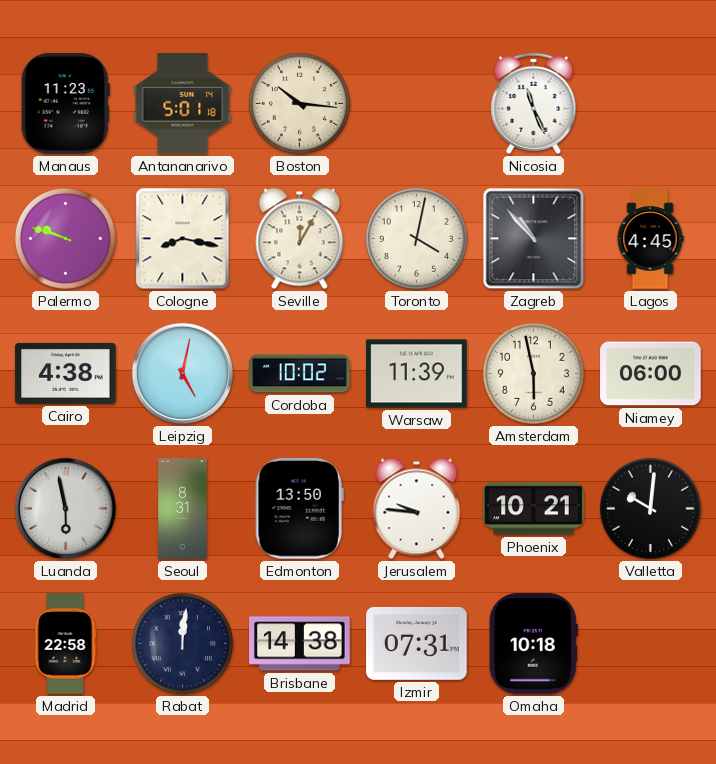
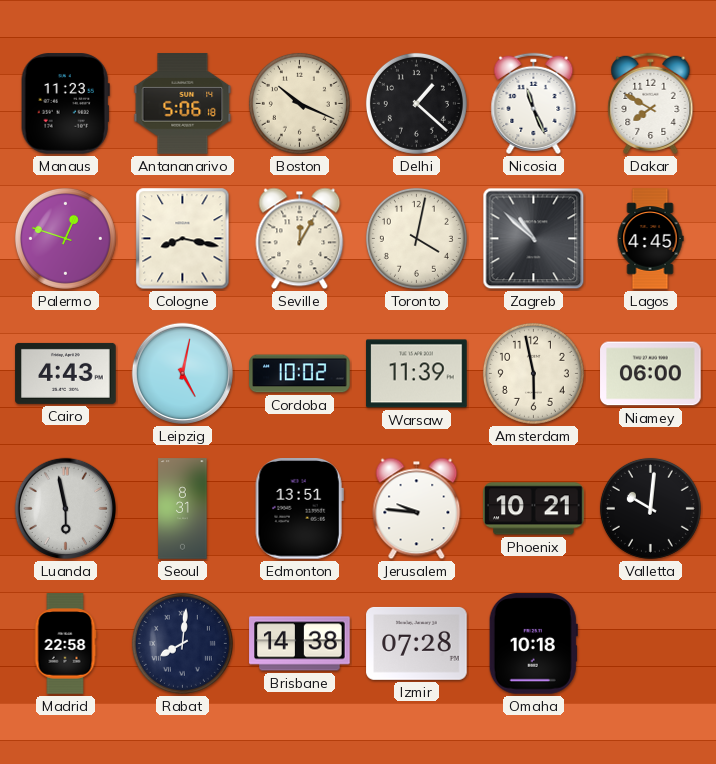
Antananarivo: 5:01 -> 5:06 (183, 104)
Boston: 10:16 -> 10:19 (299, 103)
Delhi: none -> 1:22 (416, 103)
Dakar: none -> 7:50 (651, 103)
Palermo: 9:48 -> 12:48 (65, 238)
Zagreb: 10:53 -> 10:52 (534, 239)
Cairo: 4:38 -> 4:43 (66, 373)
Edmonton: 13:50 -> 13:51 (299, 509)
Rabat: 12:01 -> 8:01 (182, 643)
Izmir: 07:31 -> 07:28 (417, 643)
